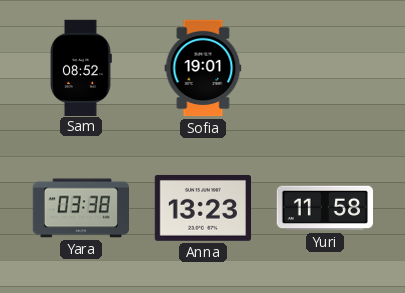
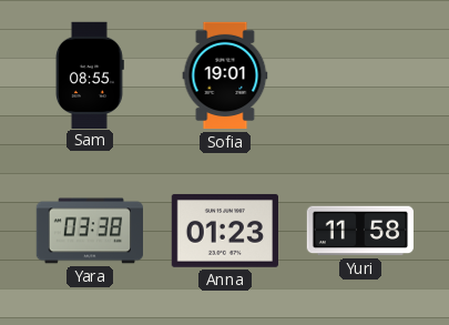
Sam: 08:52 -> 08:55 (90, 74)
Anna: 13:23 -> 01:23 (224, 231)
